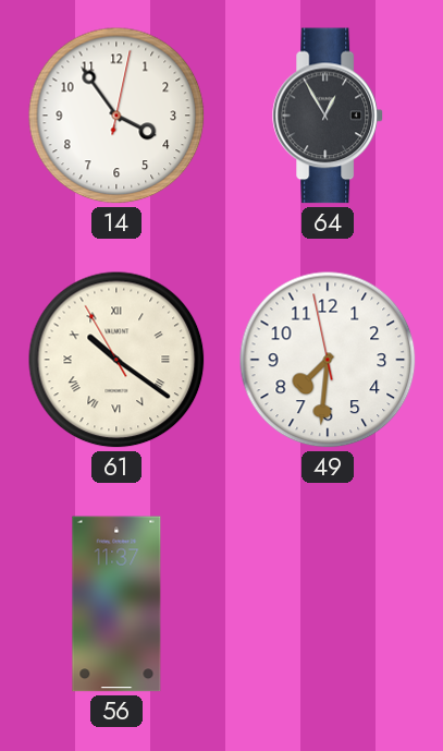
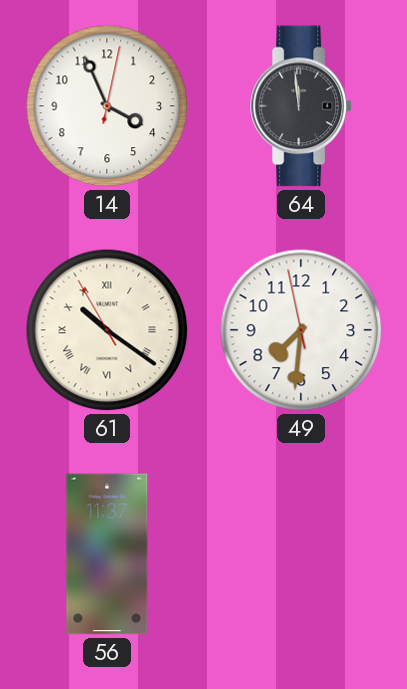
14: 3:54 -> 3:56 (107, 106)
64: 12:55 -> 11:59 (301, 106)
